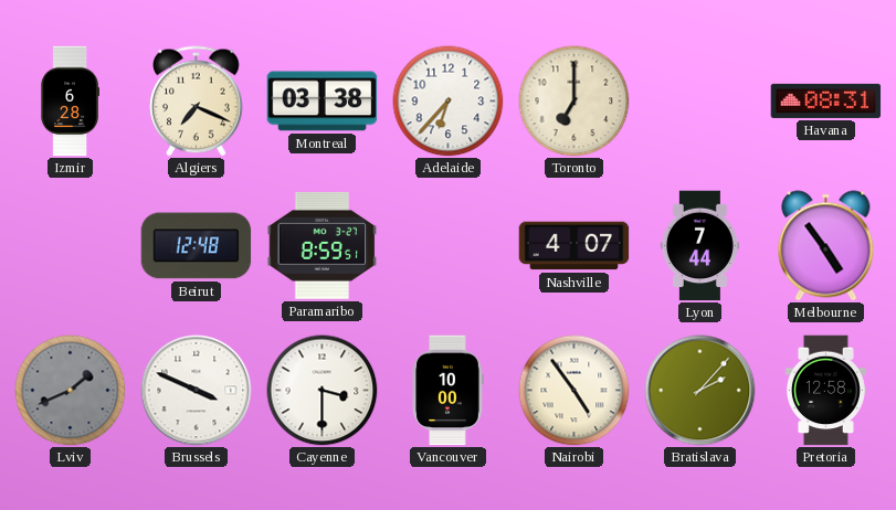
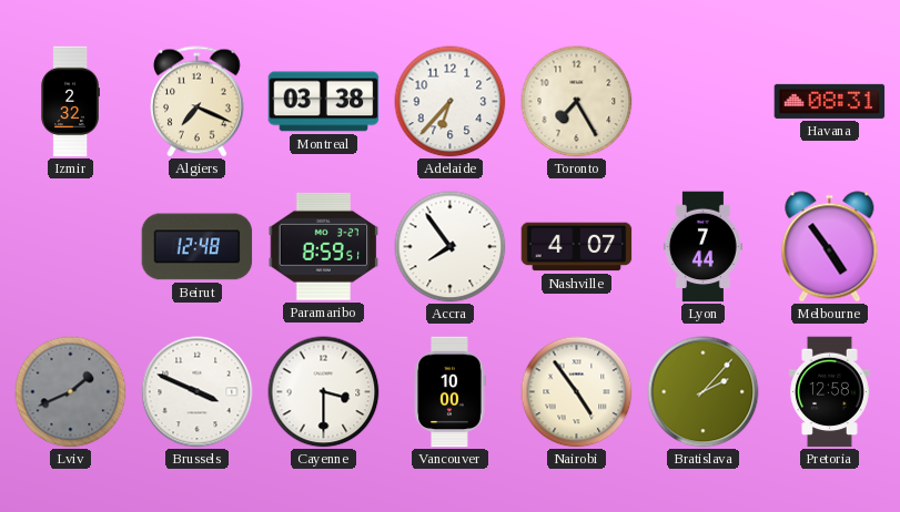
Izmir: 6:28 -> 2:32 (70, 102)
Toronto: 7:00 -> 7:25 (577, 102)
Accra: none -> 7:54 (451, 247)
